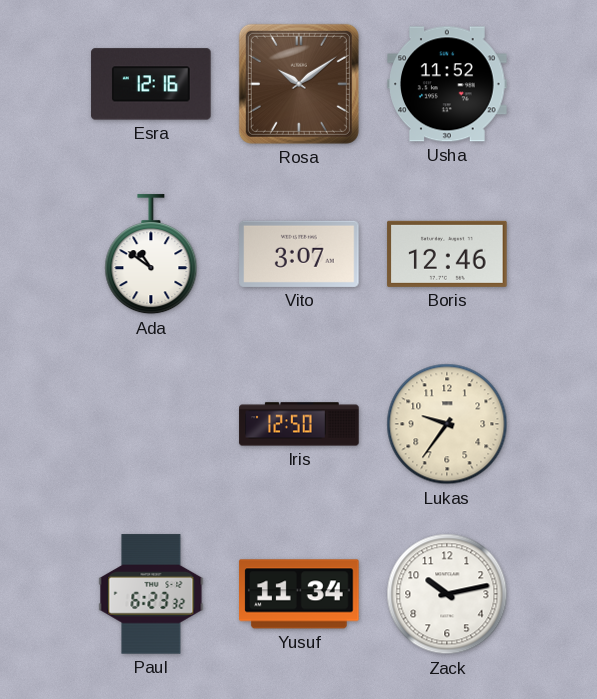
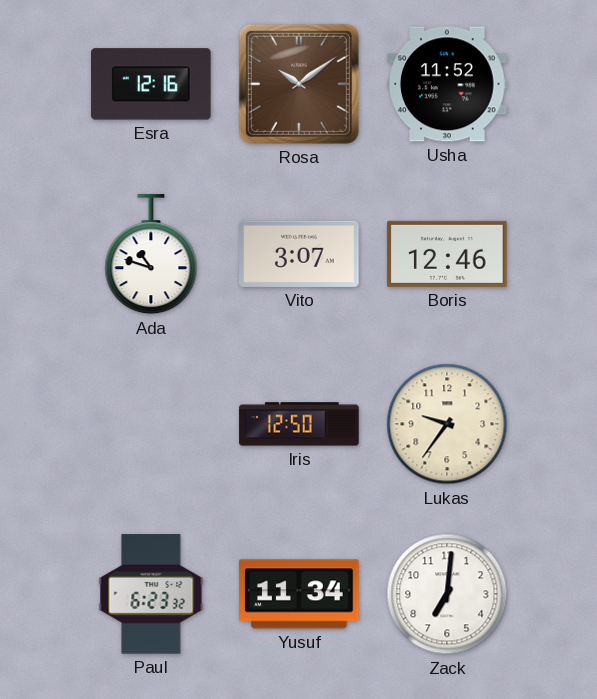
Ada: 10:51 -> 10:48 (151, 255)
Zack: 10:13 -> 7:01 (447, 594)
